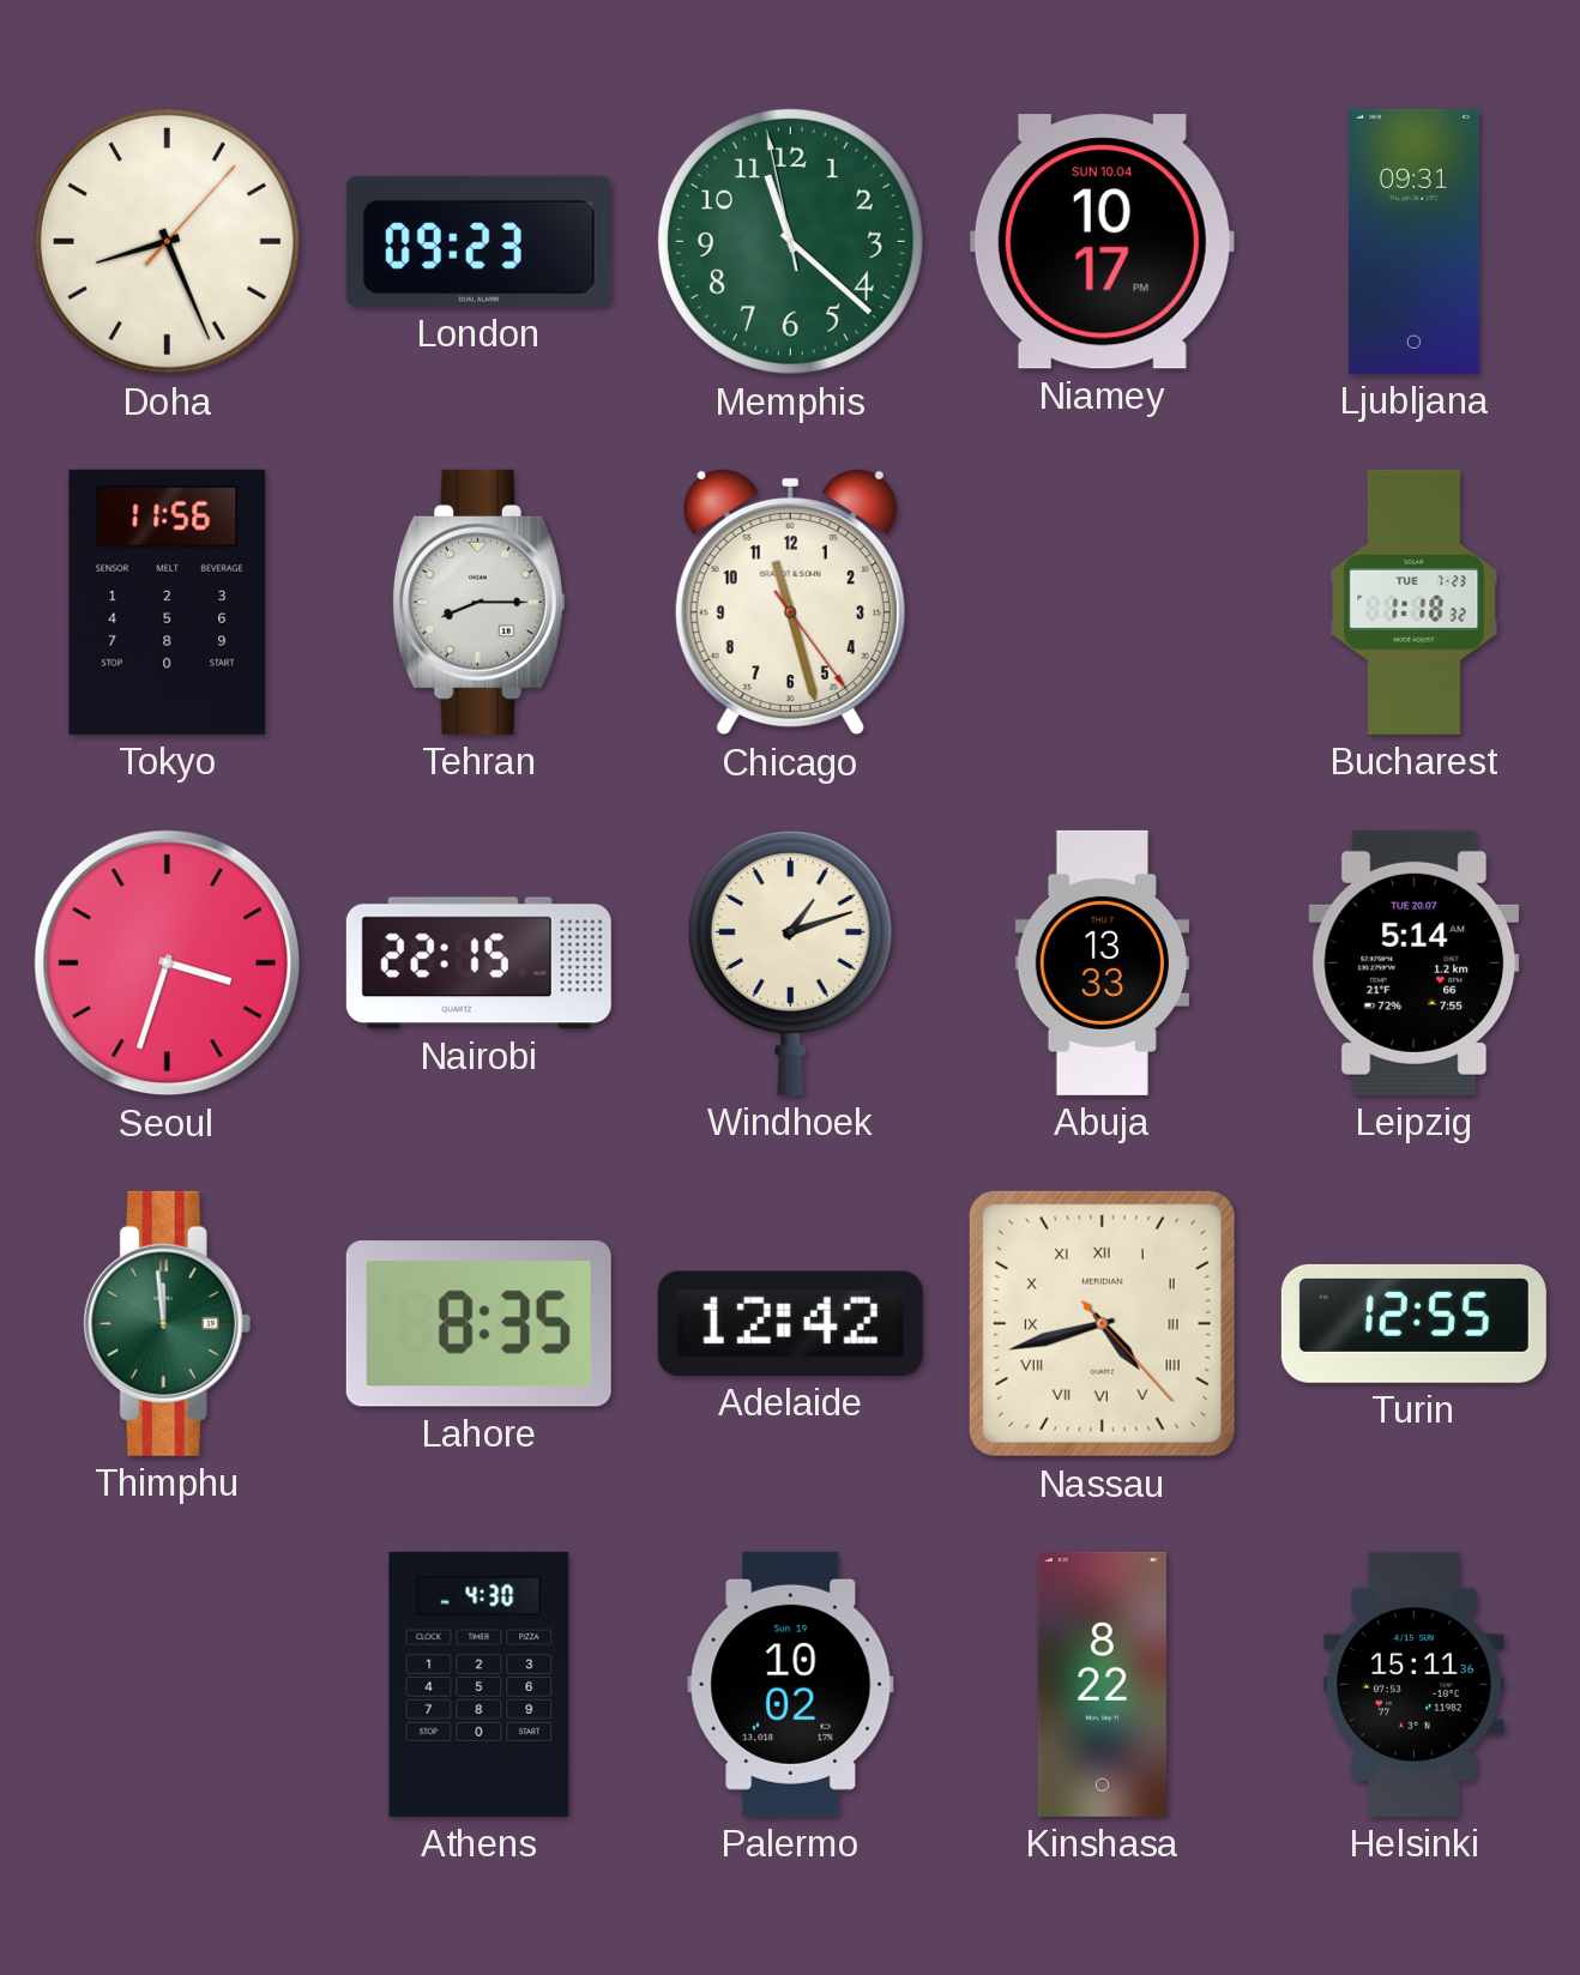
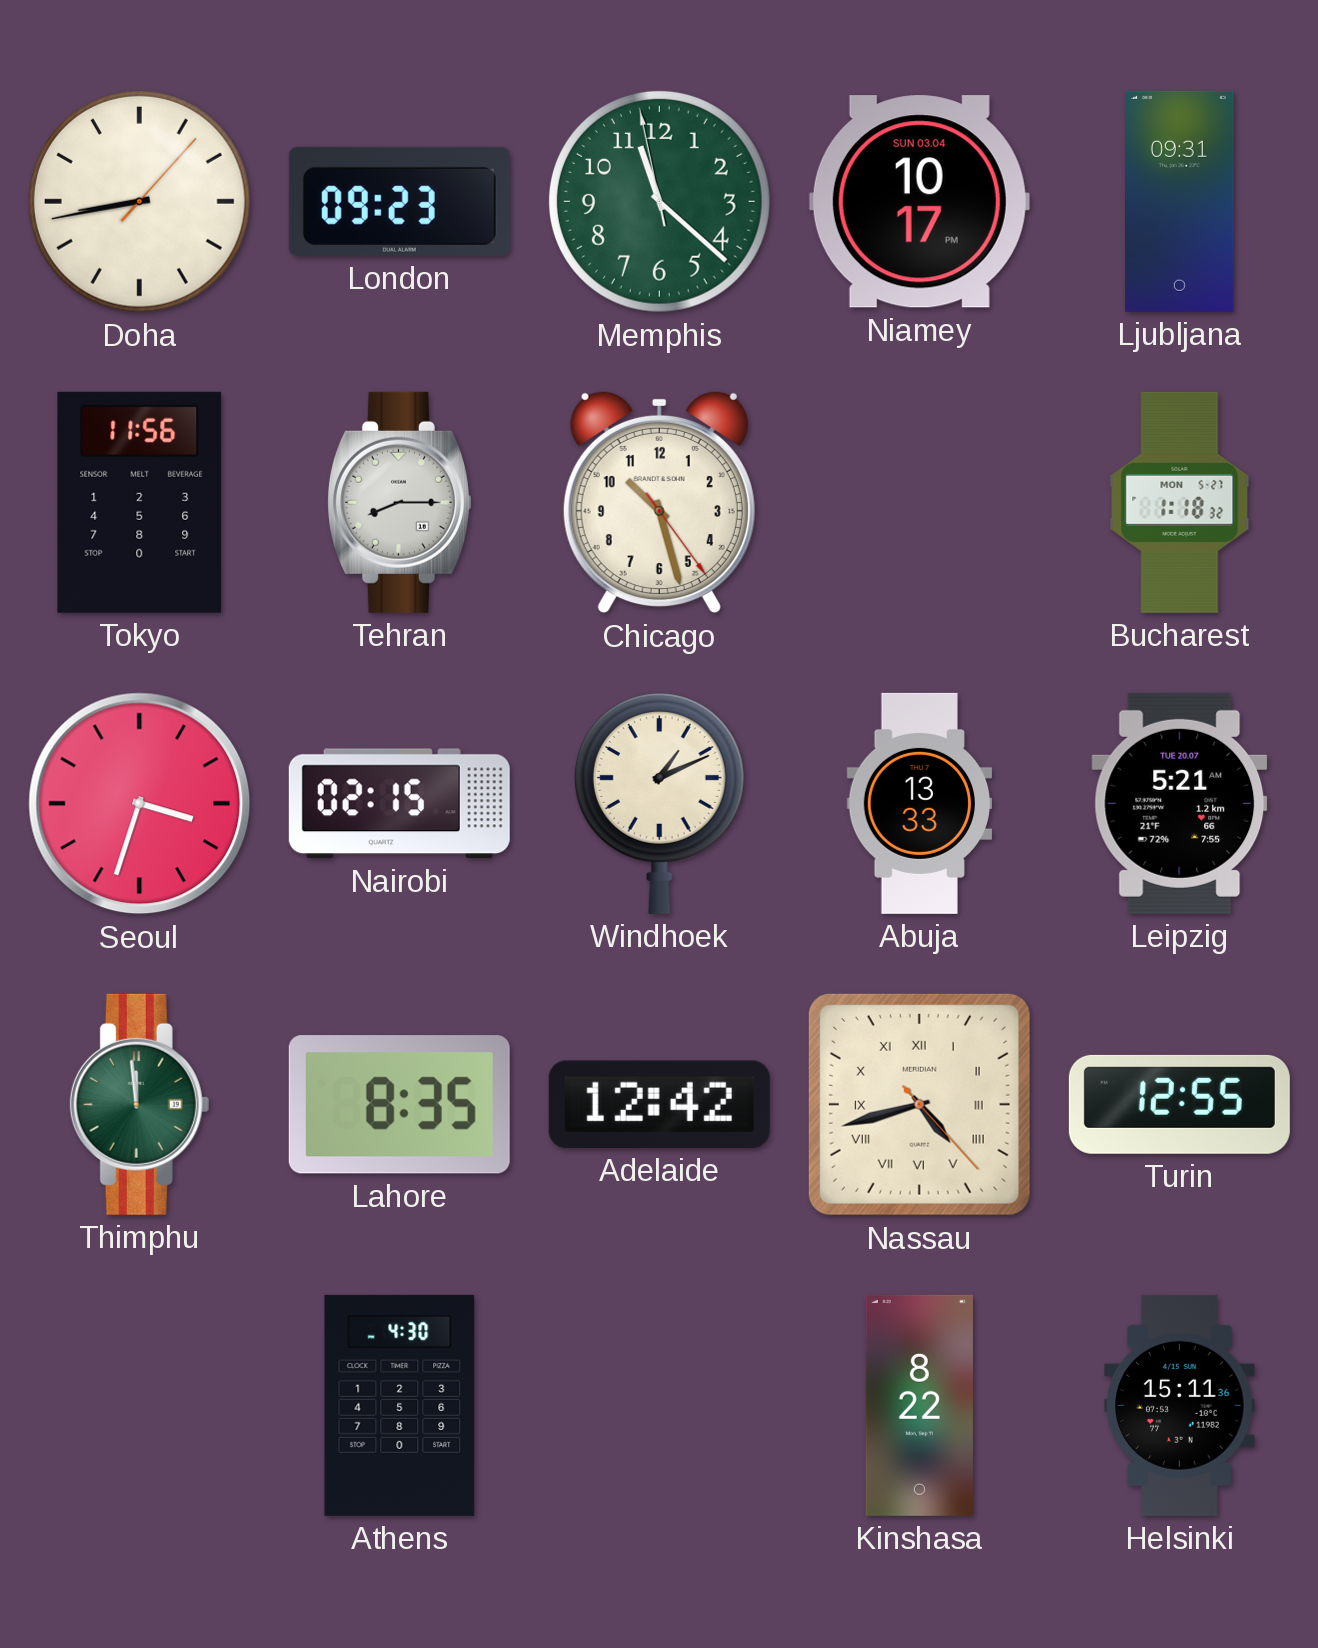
Doha: 8:26 -> 8:43 (139, 201)
Niamey date: SUN 10.04 -> SUN 03.04 (919, 202)
Chicago: 11:27 -> 10:27 (659, 502)
Bucharest date: TUE 7-23 -> MON 5-27 (1180, 502)
Nairobi: 22:15 -> 02:15 (399, 804)
Windhoek: 1:12 -> 1:11 (659, 803)
Leipzig: 5:14 -> 5:21 (1180, 803)
Palermo: 10:02 -> none (791, 1684)
